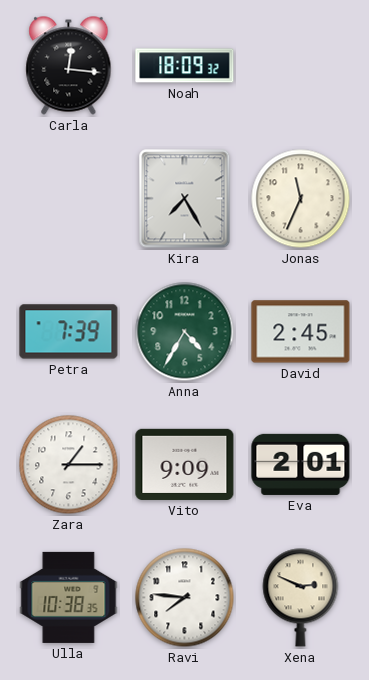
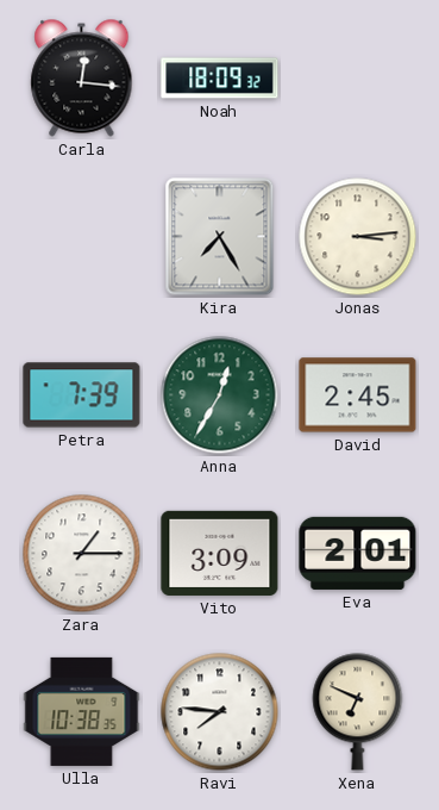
Jonas: 11:34 -> 3:14 (358, 237)
Anna: 4:35 -> 12:35 (220, 395)
Vito: 9:09 -> 3:09 (220, 553)
Xena: 2:49 -> 6:49 (358, 712)
